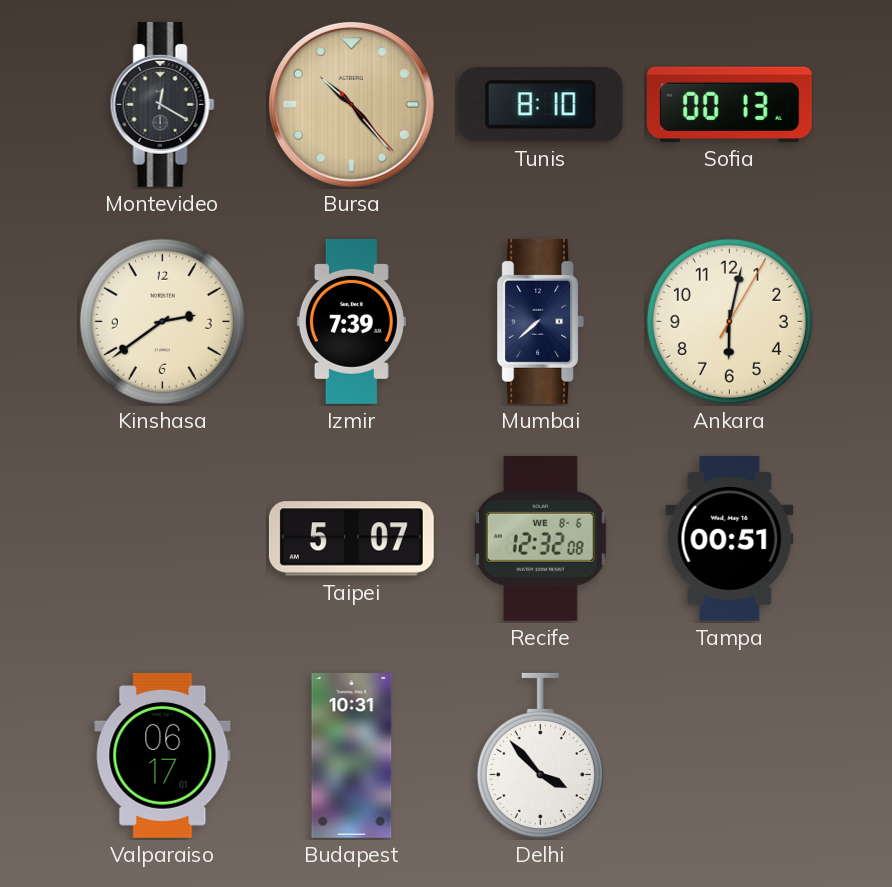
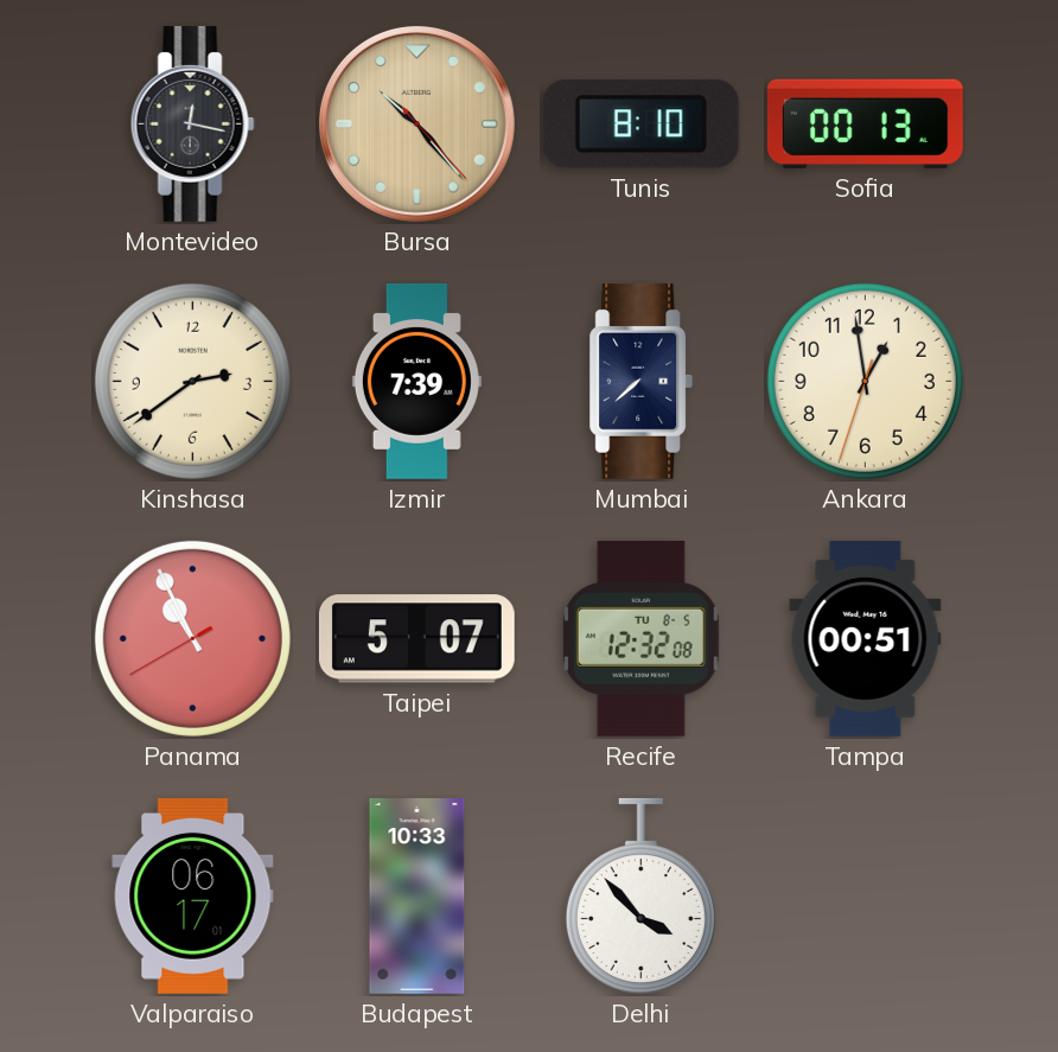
Montevideo: 12:20 -> 12:17 (192, 123)
Ankara: 6:02 -> 12:58 (865, 381)
Panama: none -> 10:55 (192, 638)
Recife date: WE 8-6 -> TU 8-5 (640, 638)
Budapest: 10:31 -> 10:33 (418, 897)
